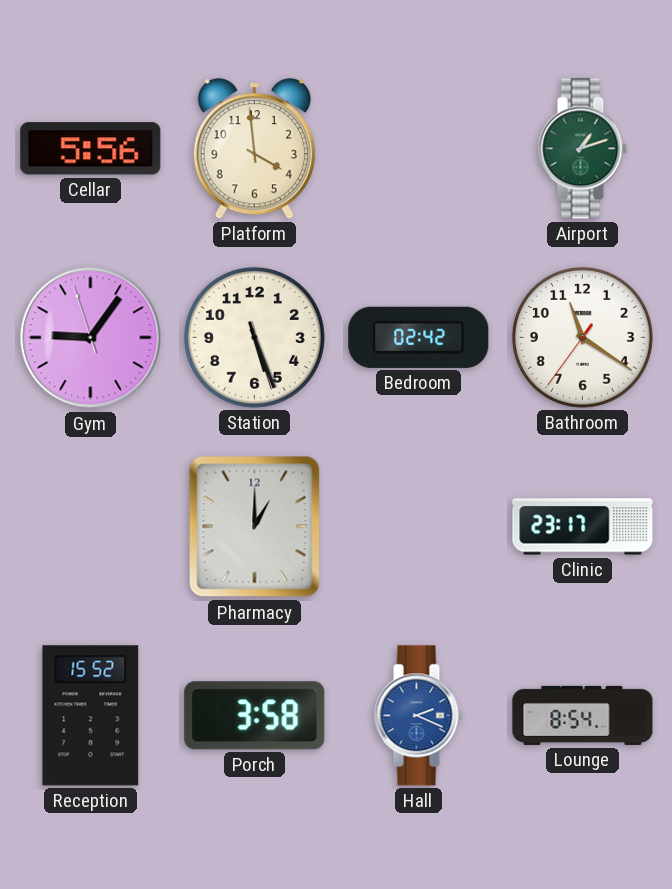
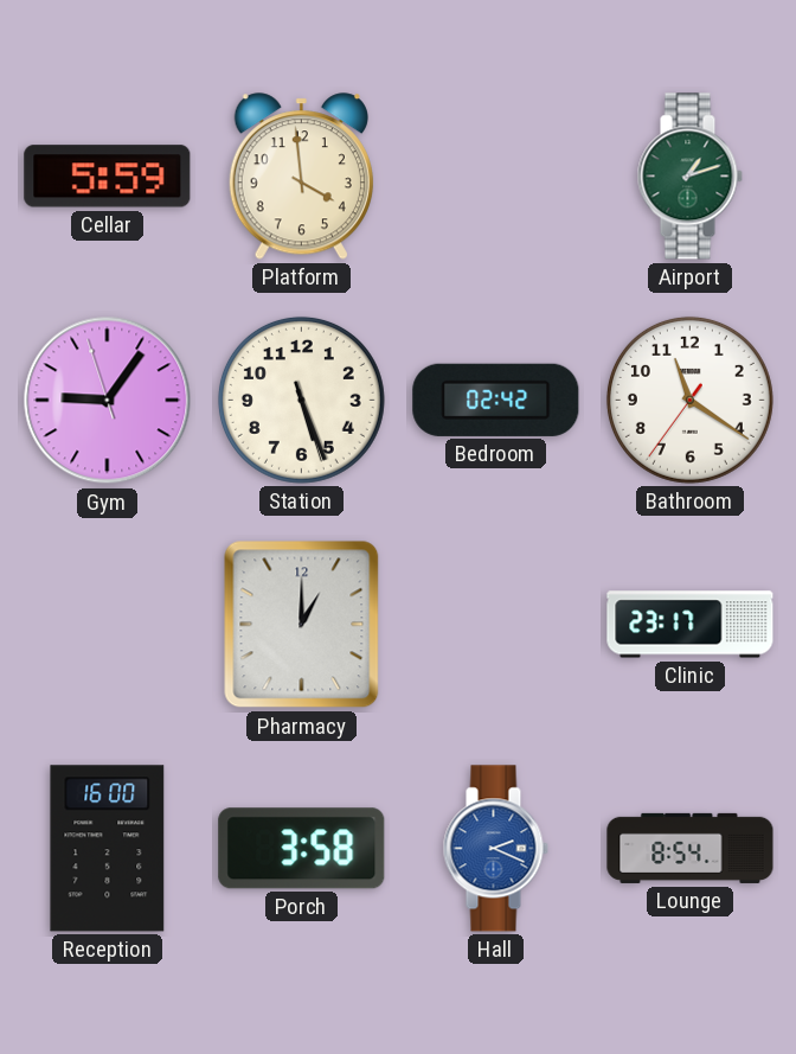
Cellar: 5:56 -> 5:59 (108, 177)
Reception: 15:52 -> 16:00 (108, 849)
